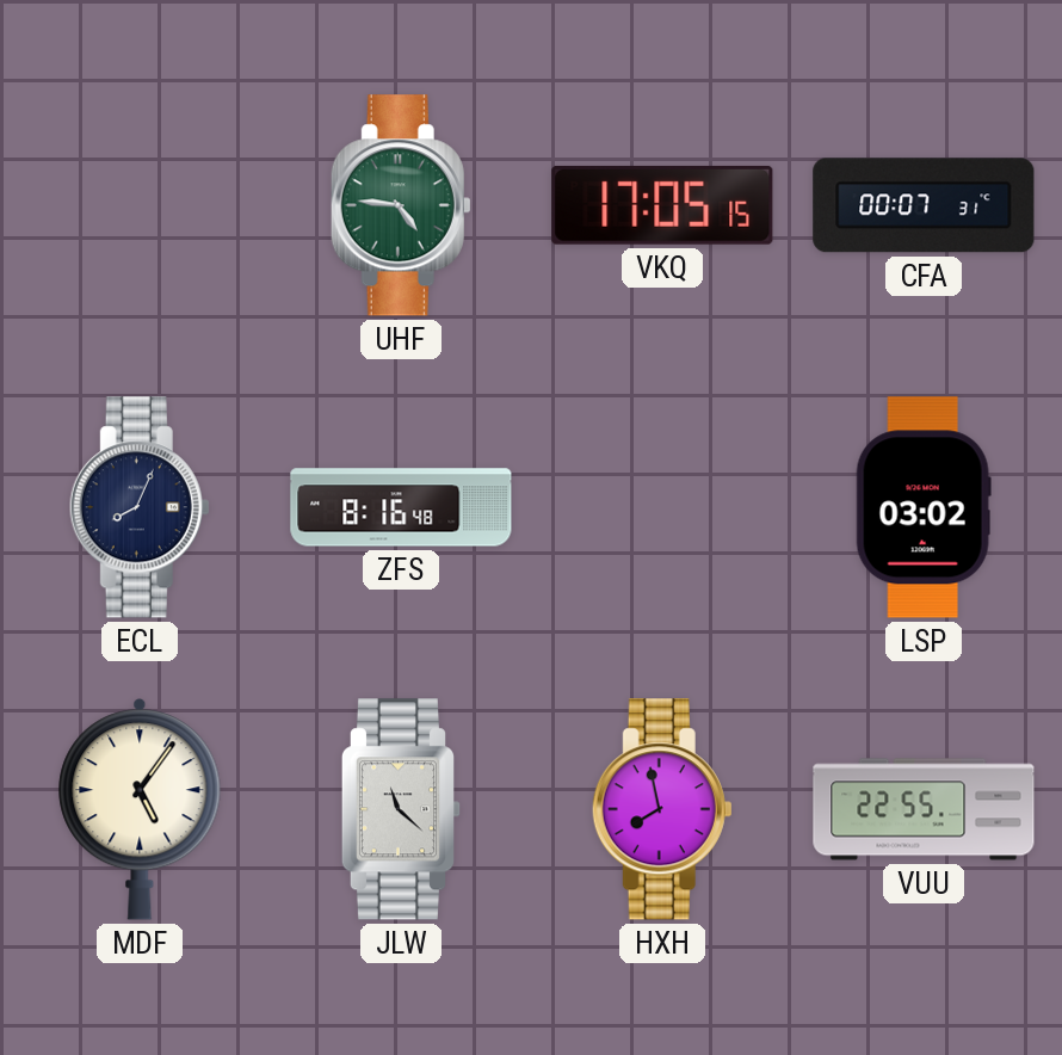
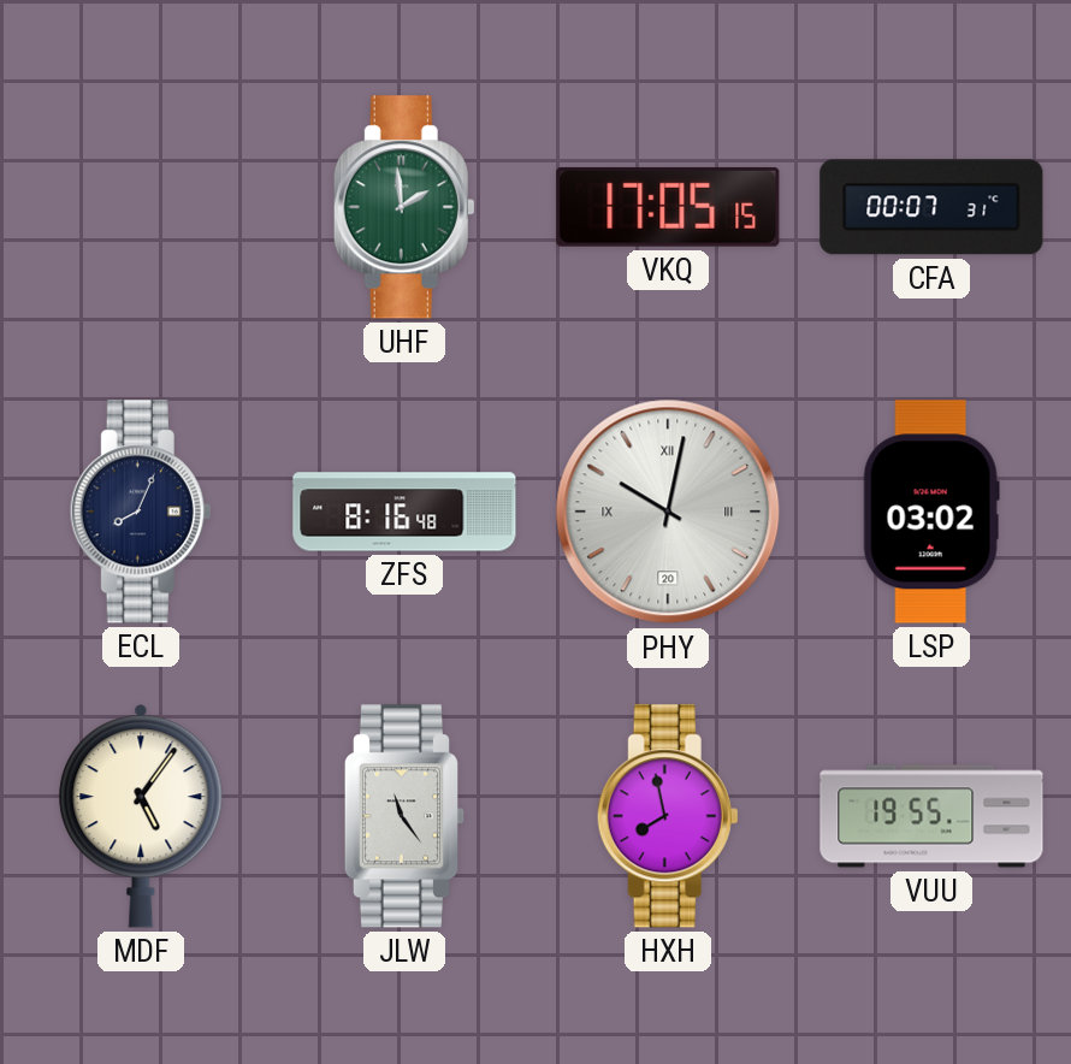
UHF: 4:46 -> 1:59 (404, 207)
PHY: none -> 10:02 (668, 512)
JLW: 11:22 -> 11:24 (404, 816)
VUU: 22:55 -> 19:55 (931, 816)
